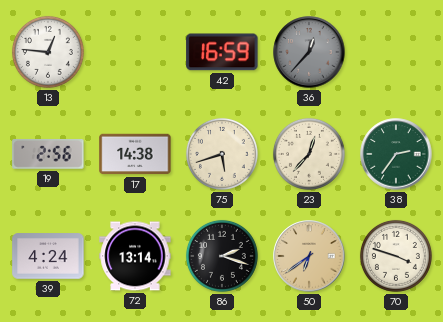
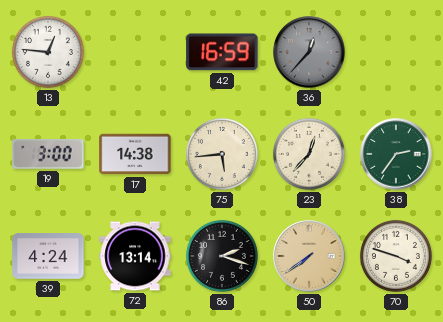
19: 2:56 -> 3:00 (48, 155)
75: 5:42 -> 5:44 (222, 154)
50: 6:39 -> 7:39 (309, 256)
